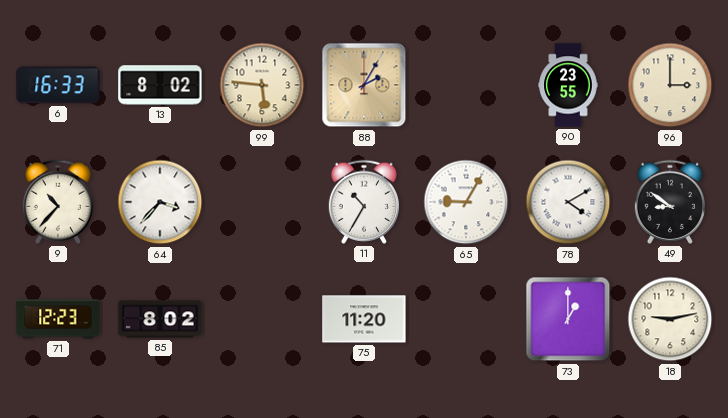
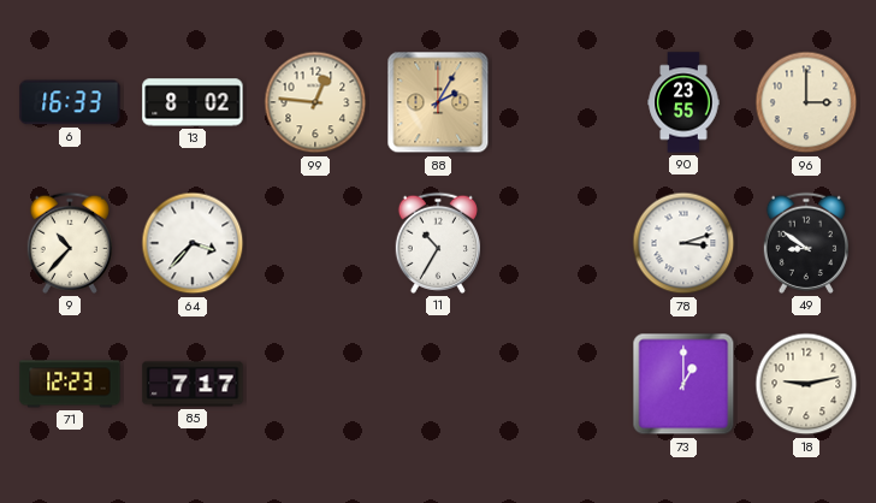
99: 5:46 -> 12:46 (315, 102)
65: 9:05 -> none (466, 202)
78: 4:10 -> 3:12 (683, 243)
85: 8:02 -> 7:17 (193, 384)
75: 11:20 -> none (364, 319)
